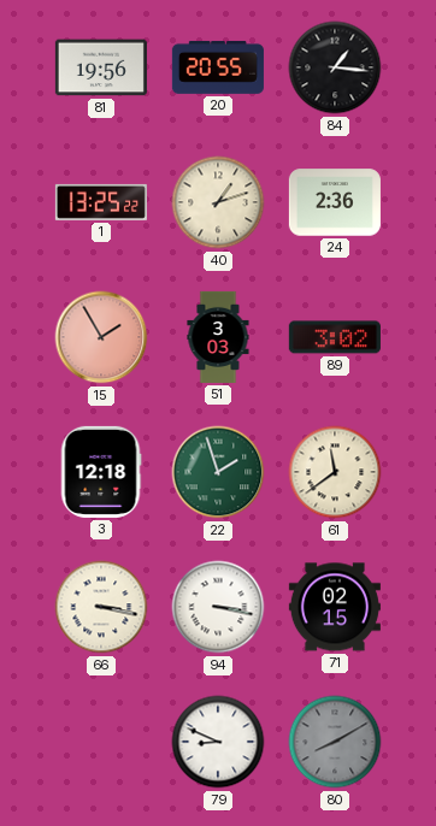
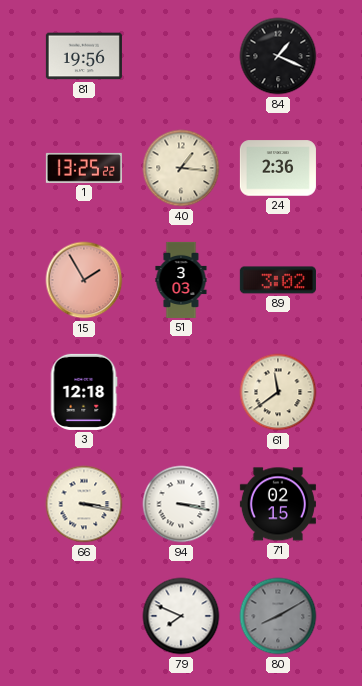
20: 20:55 -> none (218, 67)
84: 1:16 -> 1:19 (278, 56)
40: 1:12 -> 1:16 (181, 168)
22: 1:57 -> none (218, 472)
79: 8:49 -> 7:49 (181, 616)
